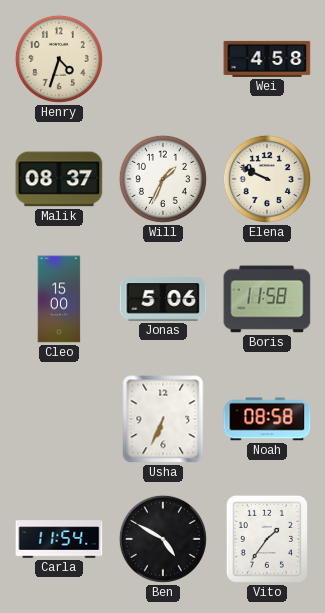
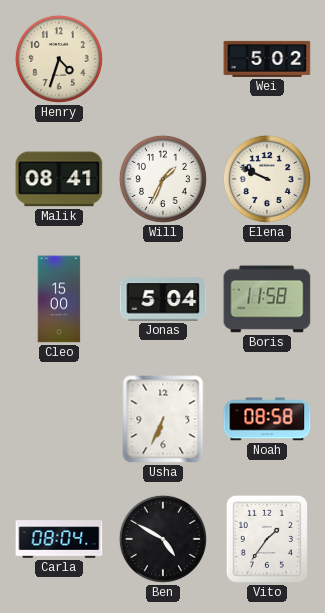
Wei: 4:58 -> 5:02 (267, 59)
Malik: 08:37 -> 08:41 (59, 179)
Jonas: 5:06 -> 5:04 (163, 299)
Carla: 11:54 -> 08:04 (59, 539)
